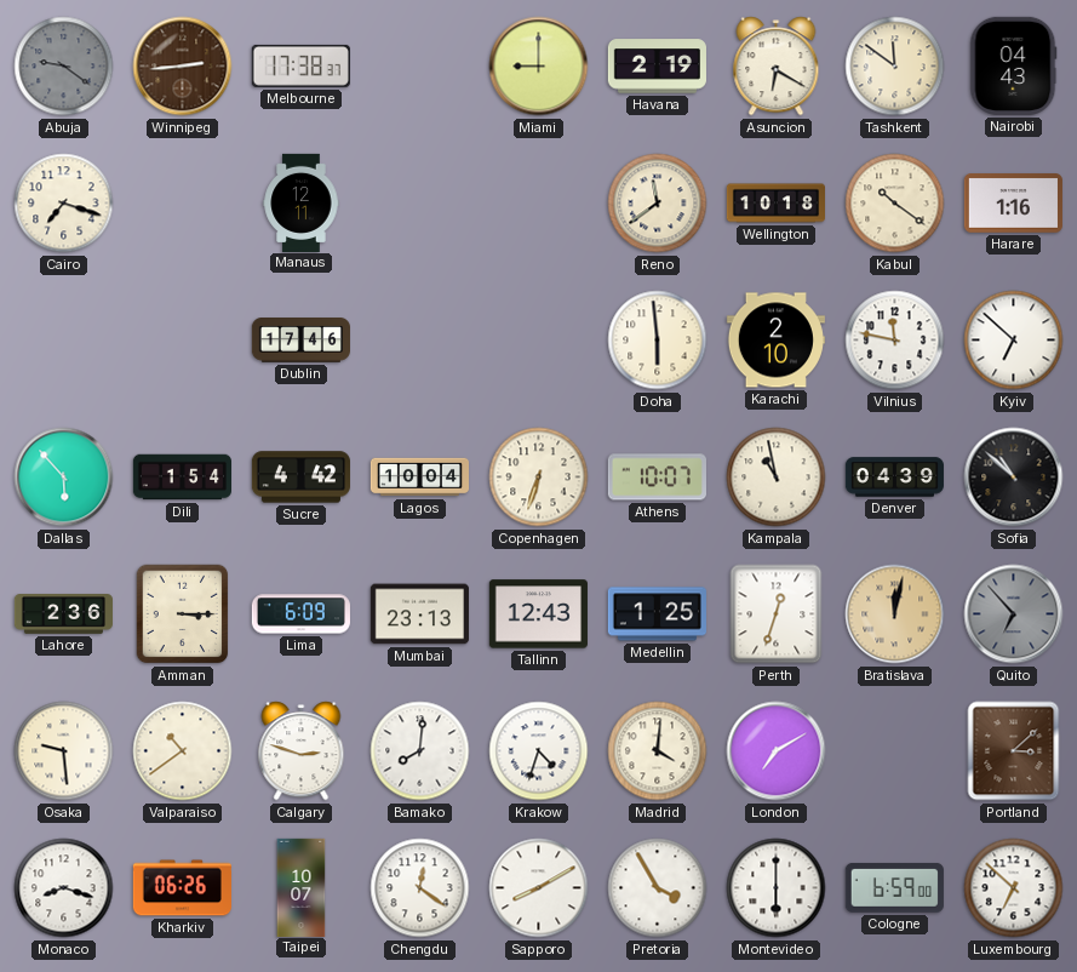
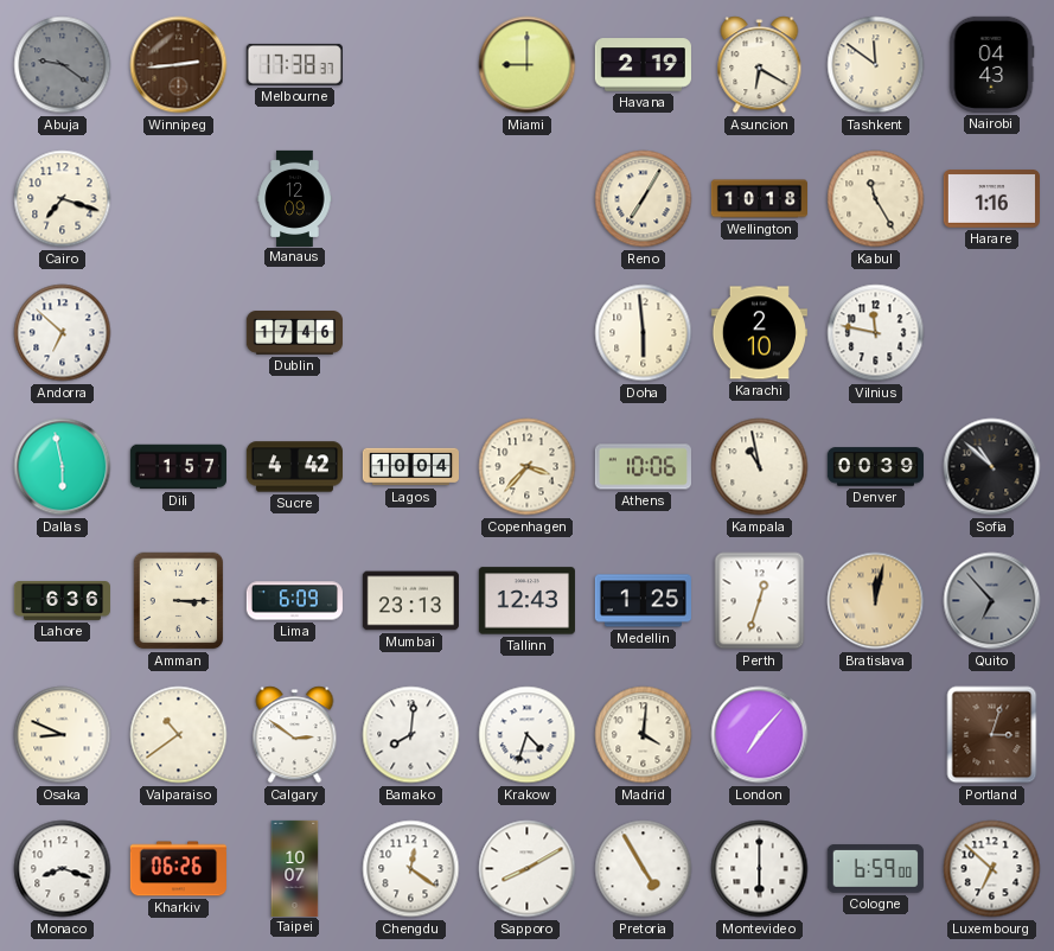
Manaus: 12:11 -> 12:09 (295, 198)
Reno: 11:39 -> 7:05 (644, 199)
Kabul: 10:21 -> 11:25 (876, 199)
Andorra: none -> 6:52 (63, 333)
Kyiv: 6:52 -> none (1014, 341)
Dallas: 5:53 -> 5:58 (63, 467)
Dili: 1:54 -> 1:57 (178, 467)
Copenhagen: 6:33 -> 3:37 (528, 467)
Athens: 10:07 -> 10:06 (643, 467)
Denver: 04:39 -> 00:39 (875, 467)
Lahore: 2:36 -> 6:36 (62, 601)
Osaka: 9:29 -> 8:49 (63, 735)
Calgary: 2:48 -> 2:51 (295, 735)
London: 7:10 -> 7:07 (760, 735)
Portland: 3:08 -> 3:03 (992, 735)
Pretoria: 3:55 -> 4:55 (644, 869)
